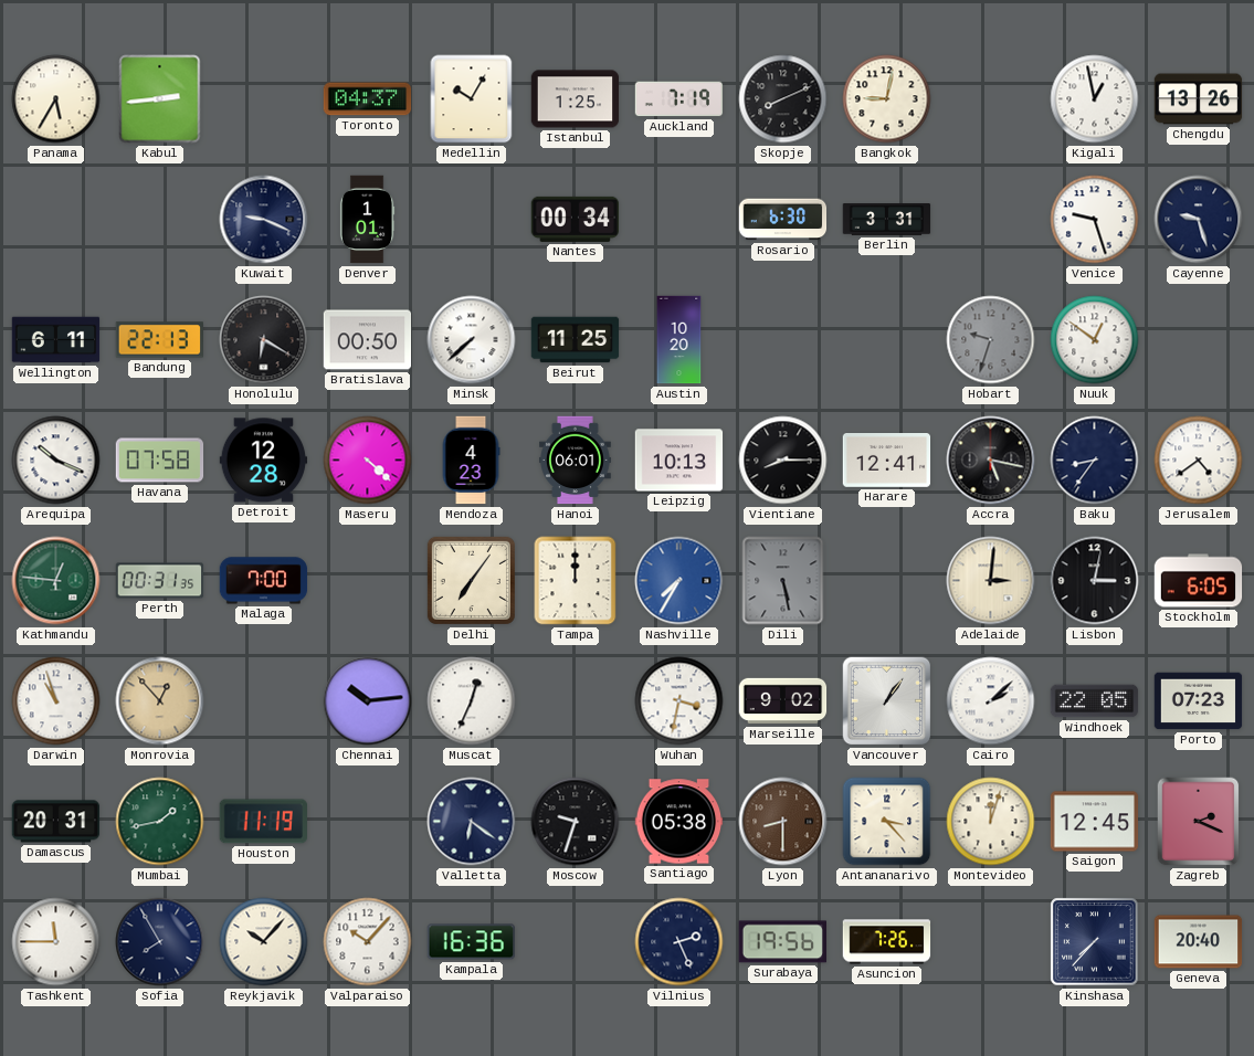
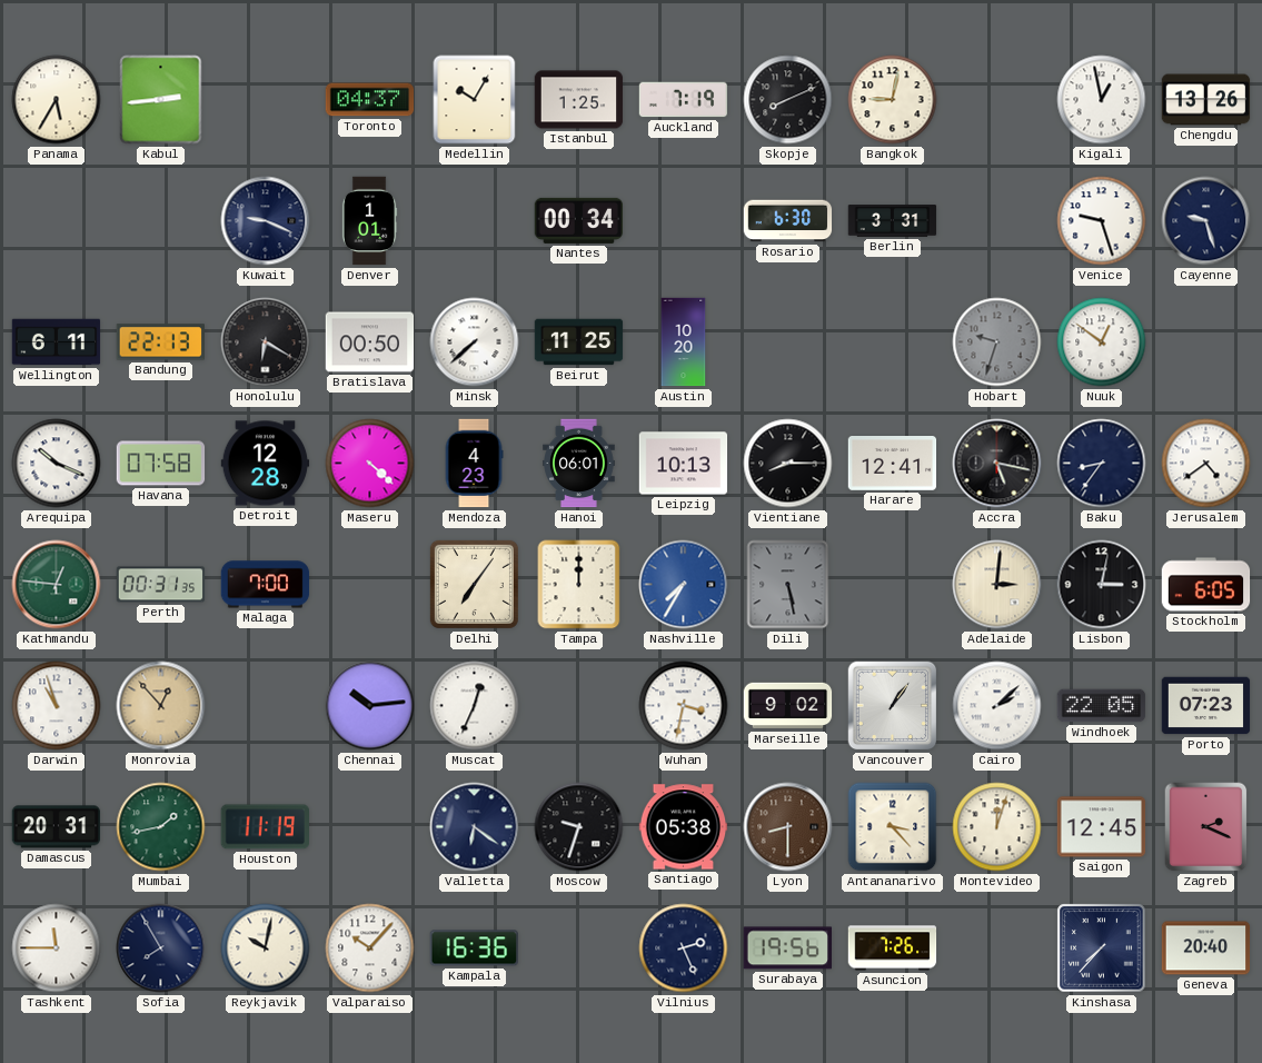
Reykjavik: 10:07 -> 10:02 (266, 948)
